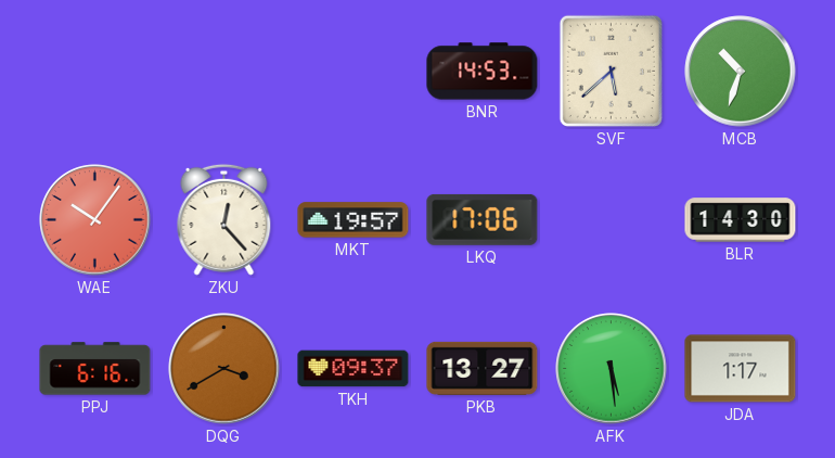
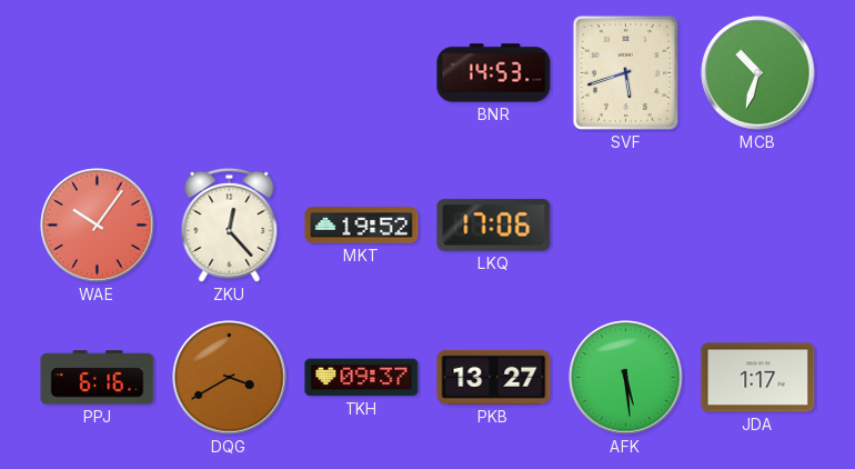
SVF: 5:38 -> 5:42 (625, 72)
MKT: 19:57 -> 19:52 (362, 226)
BLR: 14:30 -> none (741, 220)
